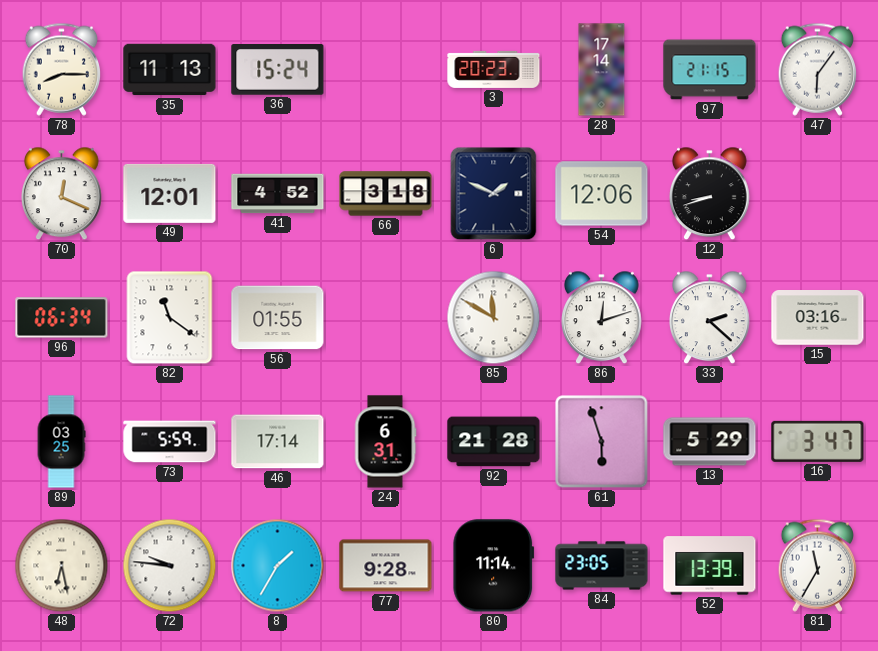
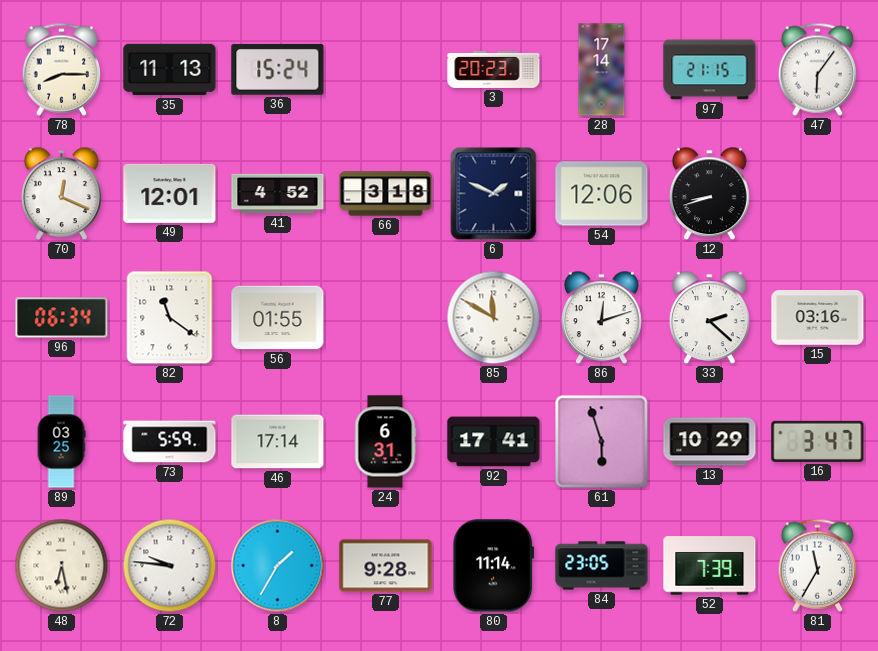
92: 21:28 -> 17:41 (494, 442)
13: 5:29 -> 10:29 (710, 442)
52: 13:39 -> 7:39 (710, 566)
